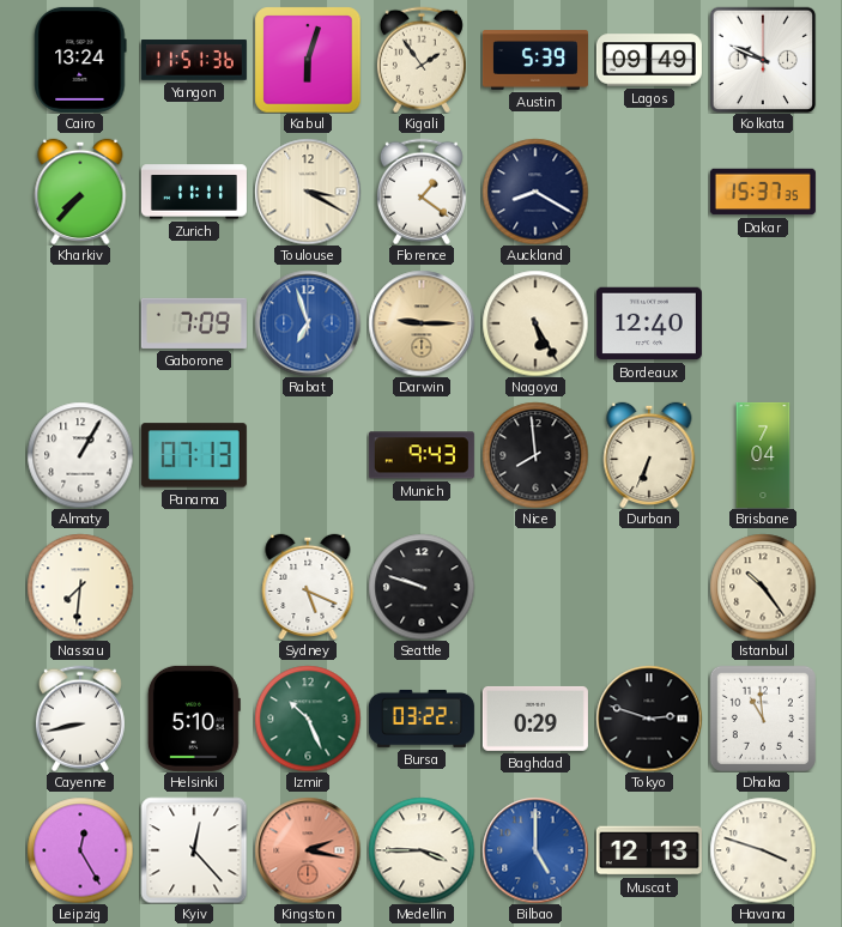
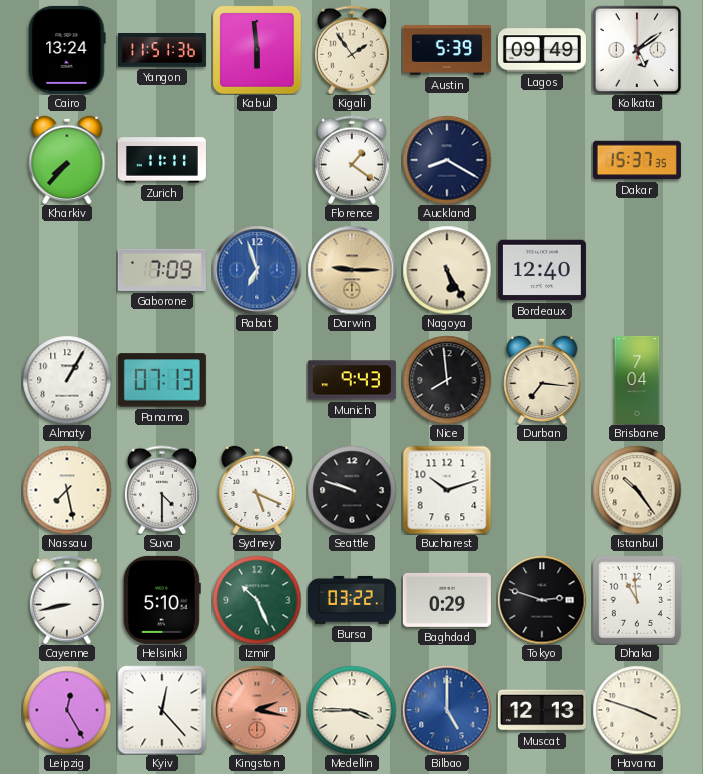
Kabul: 6:03 -> 5:59 (257, 50)
Kolkata: 9:49 -> 5:09 (637, 50)
Toulouse: 3:20 -> none (308, 192)
Durban: 6:34 -> 7:16 (542, 379)
Nassau: 7:31 -> 7:28 (67, 490)
Suva: none -> 4:30 (162, 490)
Bucharest: none -> 10:12 (447, 490)
